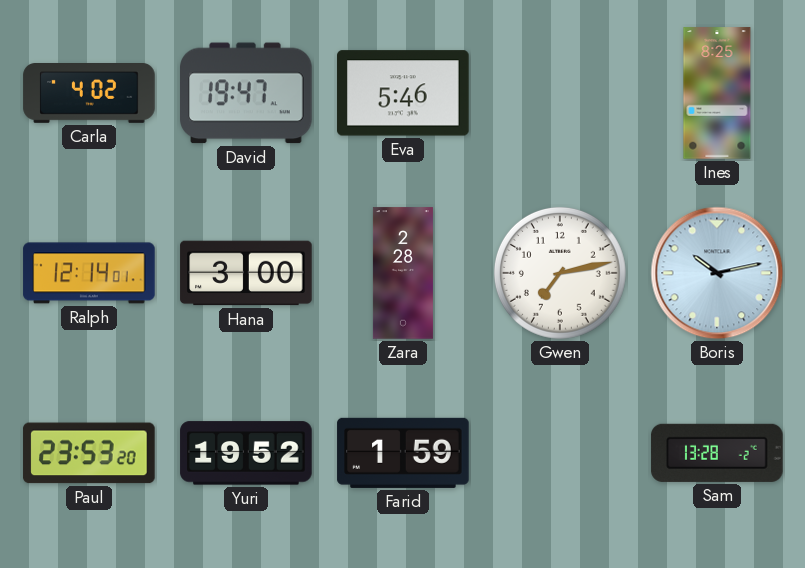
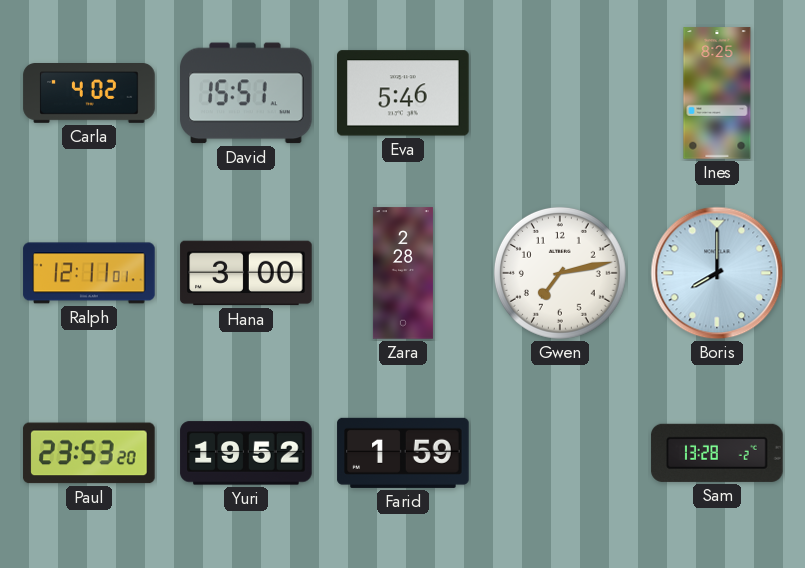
David: 19:47 -> 15:51 (246, 93)
Ralph: 12:14 -> 12:11 (89, 273)
Boris: 10:13 -> 8:00 (717, 273)
